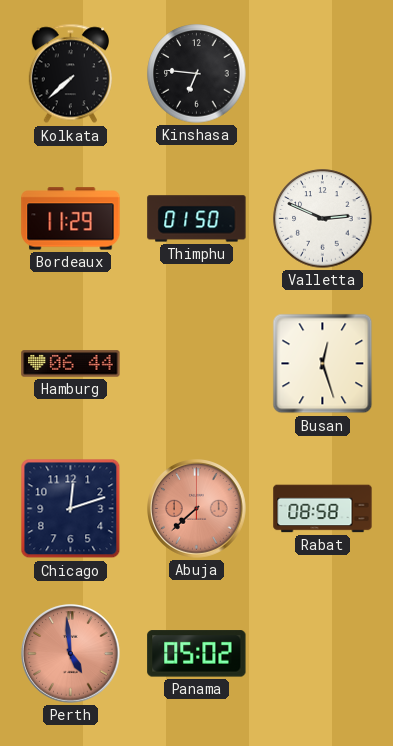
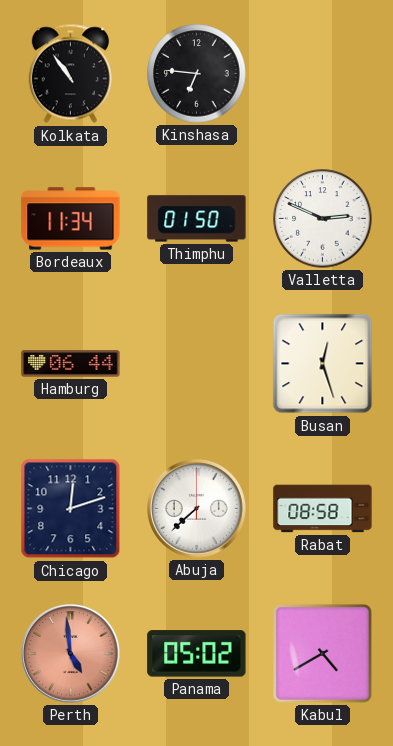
Kolkata: 7:38 -> 10:54 (70, 74)
Bordeaux: 11:29 -> 11:34 (71, 219)
Abuja dial: salmon -> white (197, 509)
Kabul: none -> 4:40 (322, 653)
